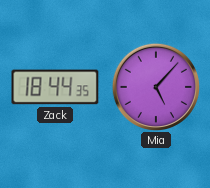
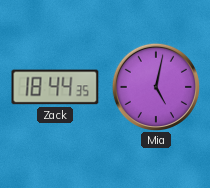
Mia: 5:07 -> 5:02 (155, 86)
